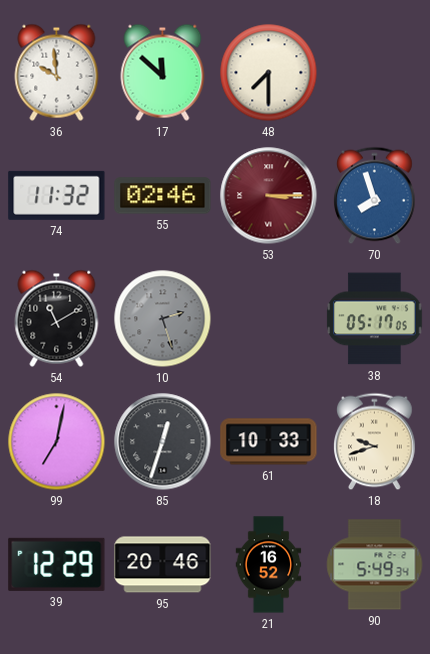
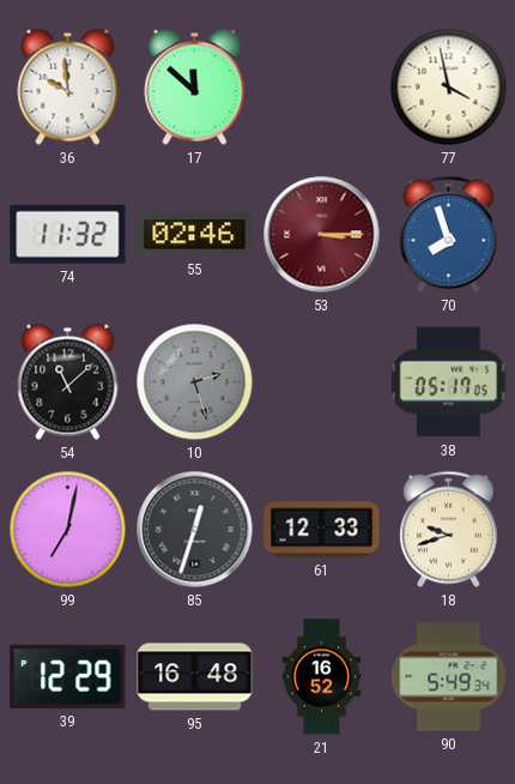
48: 7:30 -> none (269, 73)
77: none -> 3:58 (449, 88)
54: 11:10 -> 11:08 (68, 381)
61: 10:33 -> 12:33 (322, 530)
95: 20:46 -> 16:48 (195, 677)
